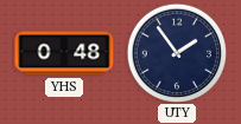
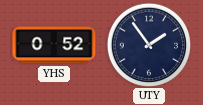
YHS: 0:48 -> 0:52 (54, 45)
